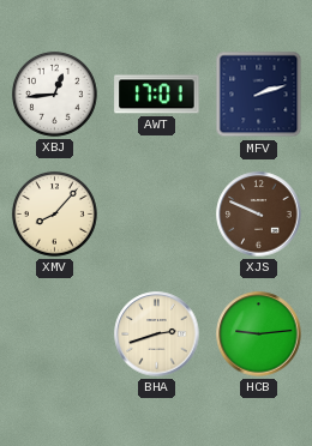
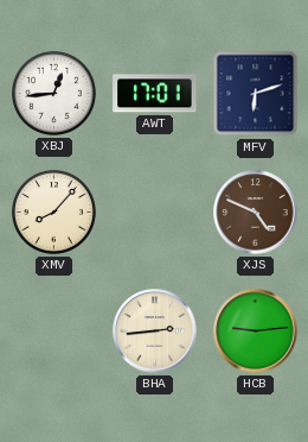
MFV: 2:12 -> 6:12 (256, 94)
XJS: 9:49 -> 4:49 (256, 213)
BHA: 2:42 -> 2:44 (155, 331)
